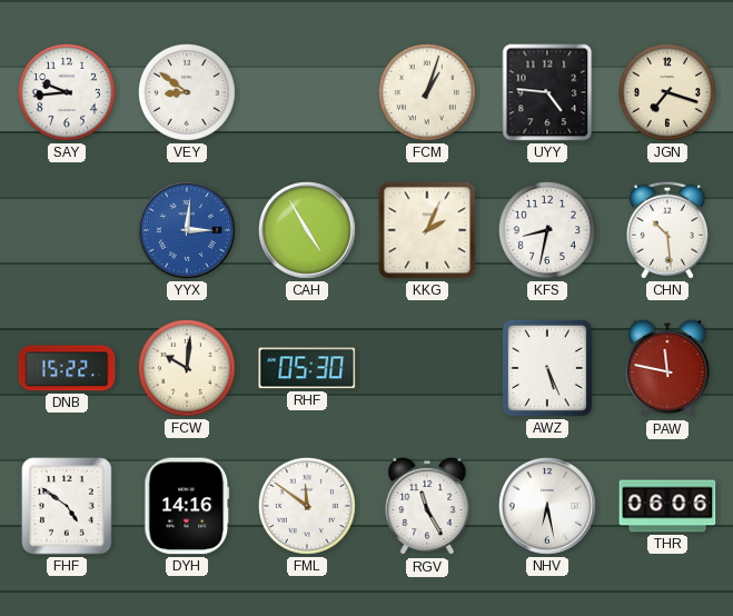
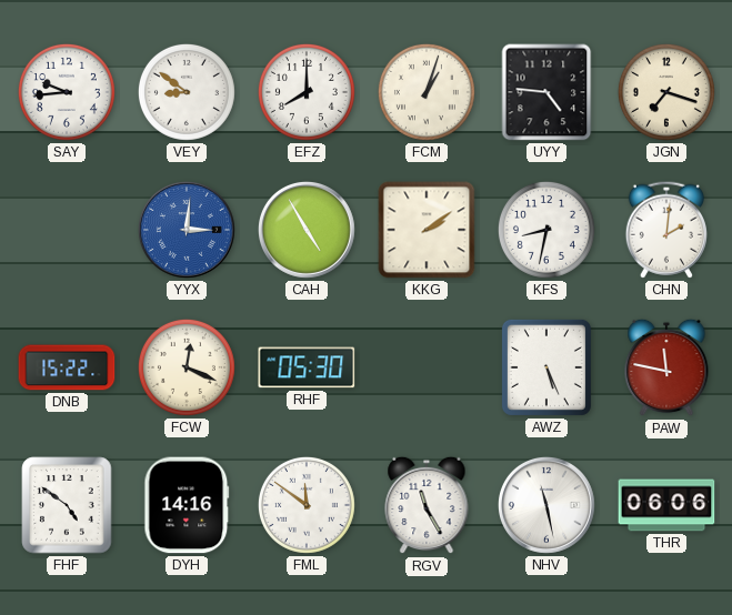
EFZ: none -> 8:00 (307, 92)
KKG: 2:04 -> 2:09 (427, 230)
CHN: 10:29 -> 2:01 (666, 230)
FCW: 10:01 -> 12:19 (187, 367)
NHV: 6:28 -> 11:28 (547, 505)
